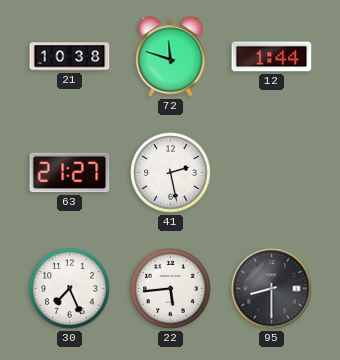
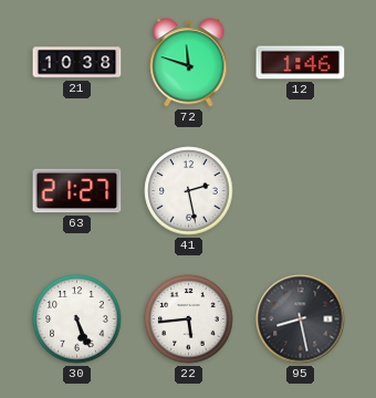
12: 1:44 -> 1:46 (301, 63)
30: 7:26 -> 5:26 (77, 320)
95: 8:30 -> 8:28 (301, 320)
